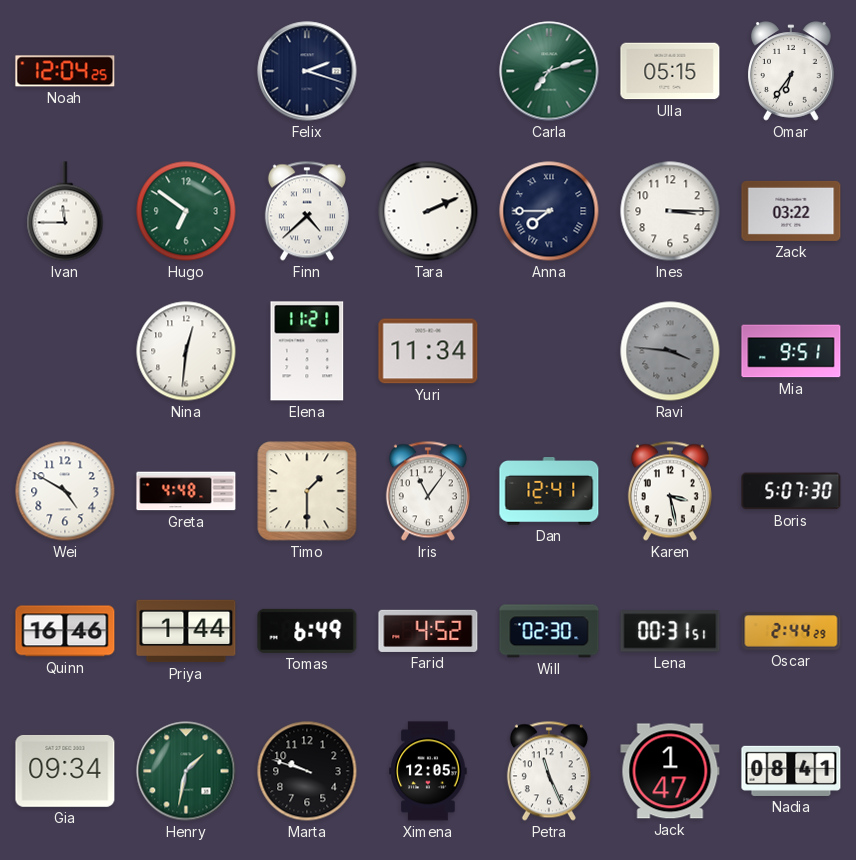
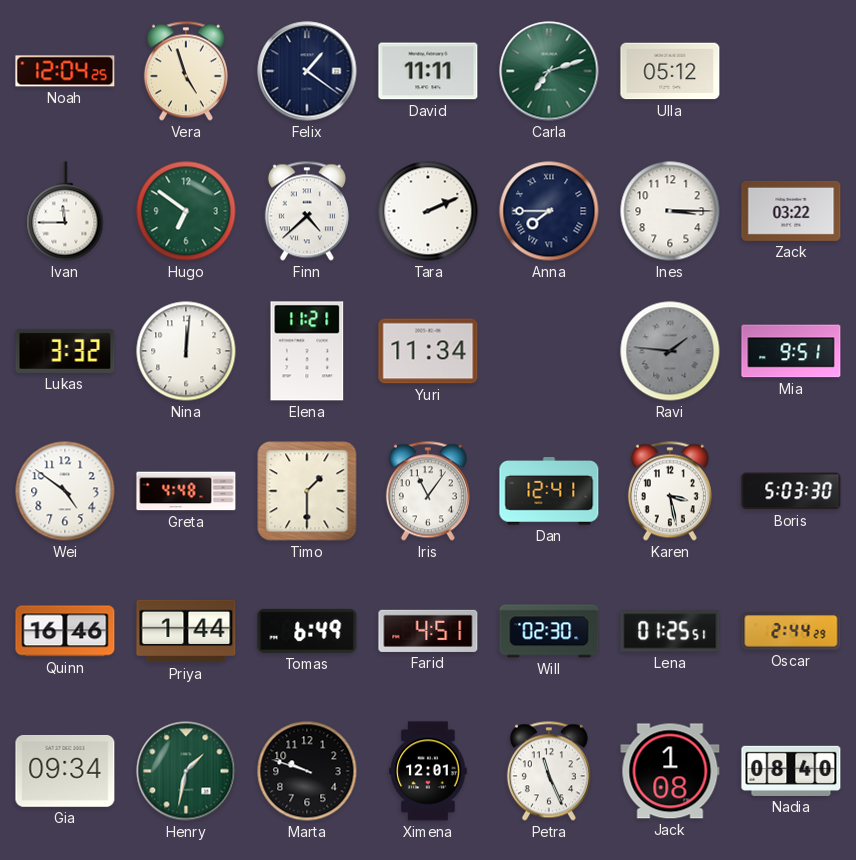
Vera: none -> 4:57 (186, 71)
Felix: 2:18 -> 1:21 (307, 71)
David: none -> 11:11 (428, 71)
Ulla: 05:15 -> 05:12 (670, 71)
Omar: 6:36 -> none (792, 71)
Lukas: none -> 3:32 (65, 351)
Nina: 12:31 -> 12:01 (186, 351)
Ravi: 3:46 -> 1:46 (670, 351)
Wei: 4:50 -> 4:51 (65, 491)
Boris: 5:07 -> 5:03 (791, 491)
Farid: 4:52 -> 4:51 (428, 631)
Lena: 00:31 -> 01:25 (670, 631)
Ximena: 12:05 -> 12:01 (428, 771)
Jack: 1:47 -> 1:08 (670, 771)
Nadia: 08:41 -> 08:40 (791, 771)
